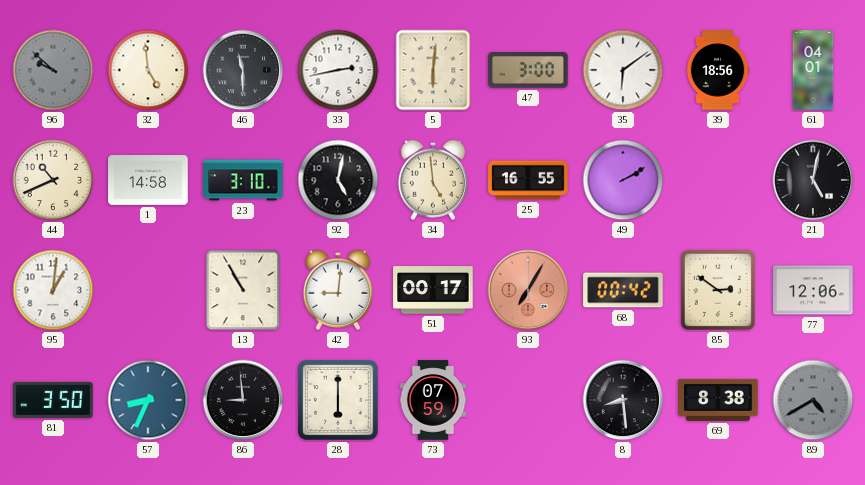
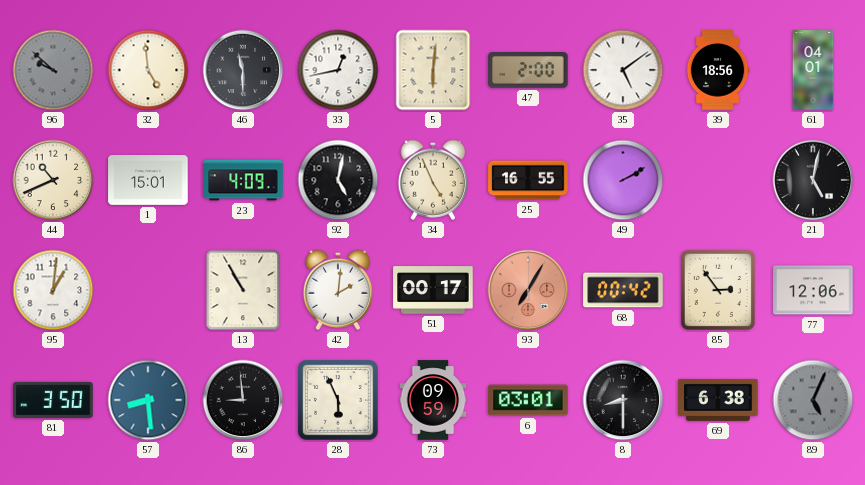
33: 2:43 -> 12:43 (338, 70)
47: 3:00 -> 2:00 (528, 71)
35: 6:09 -> 5:09 (623, 70)
1: 14:58 -> 15:01 (148, 181)
23: 3:10 -> 4:09 (243, 180)
34: 4:59 -> 4:56 (433, 180)
42: 9:01 -> 2:01 (338, 290)
85: 2:51 -> 2:54 (718, 290)
57: 8:34 -> 8:29 (148, 400)
28: 6:00 -> 5:56 (339, 401)
73: 07:59 -> 09:59 (433, 400)
6: none -> 03:01 (528, 400)
8: 8:29 -> 8:30 (623, 400)
69: 8:38 -> 6:38 (718, 400)
89: 4:40 -> 5:04 (813, 400)
